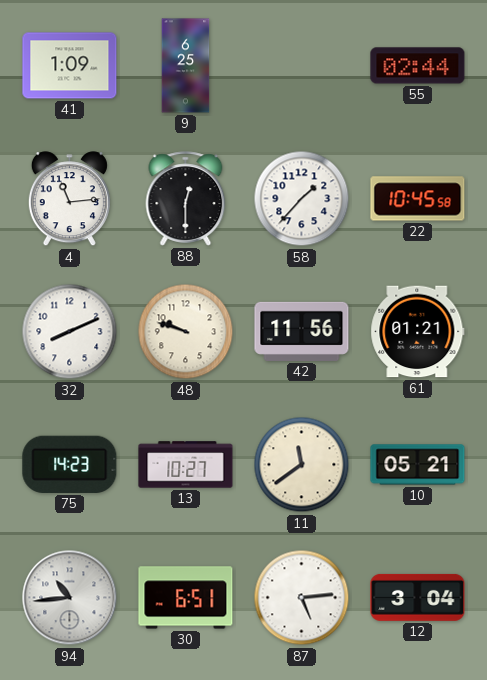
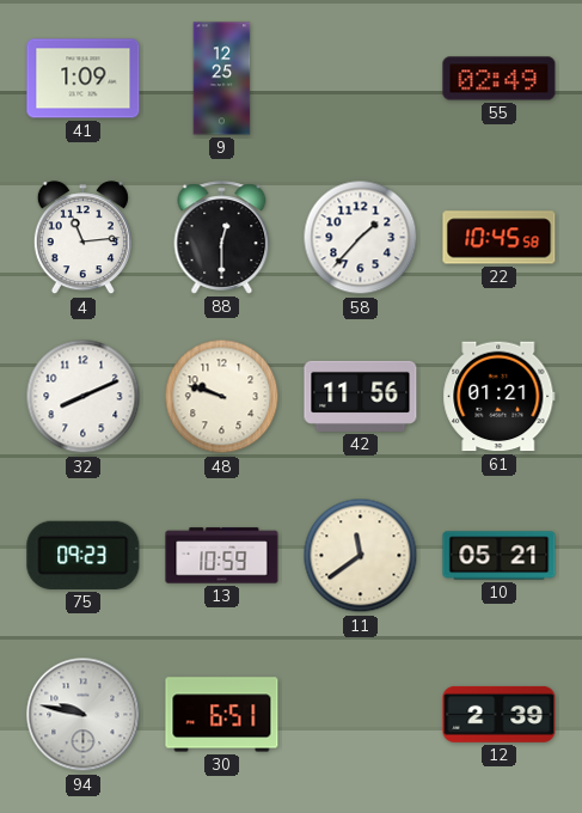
9: 6:25 -> 12:25 (222, 79)
55: 02:44 -> 02:49 (500, 79)
75: 14:23 -> 09:23 (84, 555)
13: 10:27 -> 10:59 (222, 556)
94: 10:44 -> 9:47 (84, 715)
87: 5:14 -> none (302, 598)
12: 3:04 -> 2:39 (500, 714)
